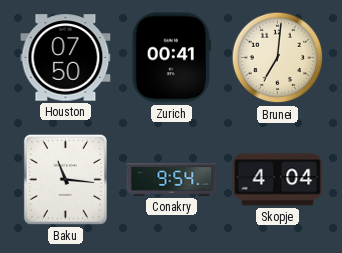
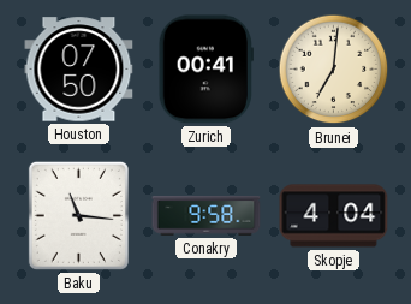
Conakry: 9:54 -> 9:58 (207, 216)
